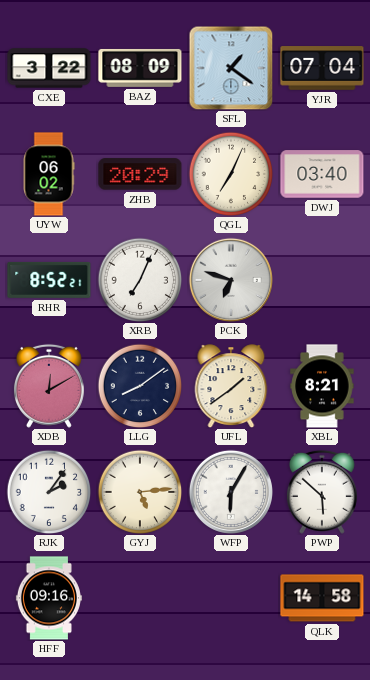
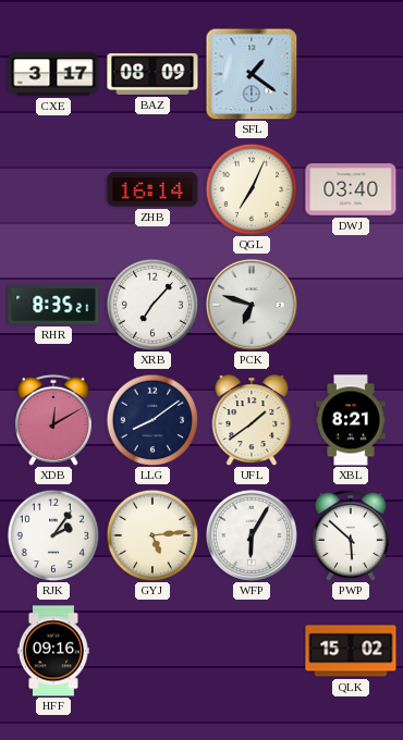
CXE: 3:22 -> 3:17 (53, 74)
YJR: 07:04 -> none (322, 68)
UYW: 06:02 -> none (49, 174)
ZHB: 20:29 -> 16:14 (152, 189)
RHR: 8:52 -> 8:35 (53, 305)
XRB: 7:04 -> 7:07 (152, 305)
QLK: 14:58 -> 15:02 (351, 651)
